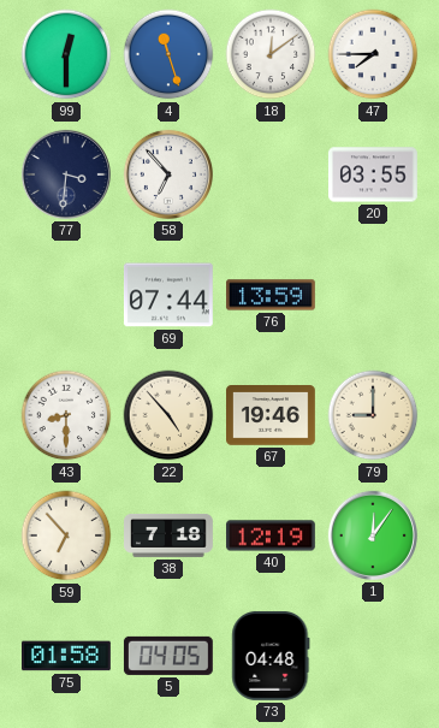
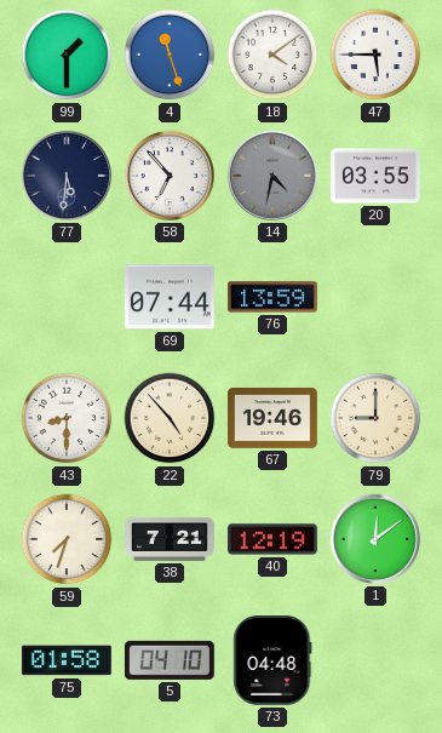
99: 12:30 -> 1:30 (67, 55)
18: 12:09 -> 4:09 (272, 55)
47: 7:45 -> 5:45 (375, 55)
77: 3:31 -> 5:31 (67, 176)
14: none -> 4:32 (272, 176)
59: 6:53 -> 7:33 (67, 539)
38: 7:18 -> 7:21 (171, 539)
1: 12:06 -> 12:09 (375, 539)
5: 04:05 -> 04:10 (170, 660)
